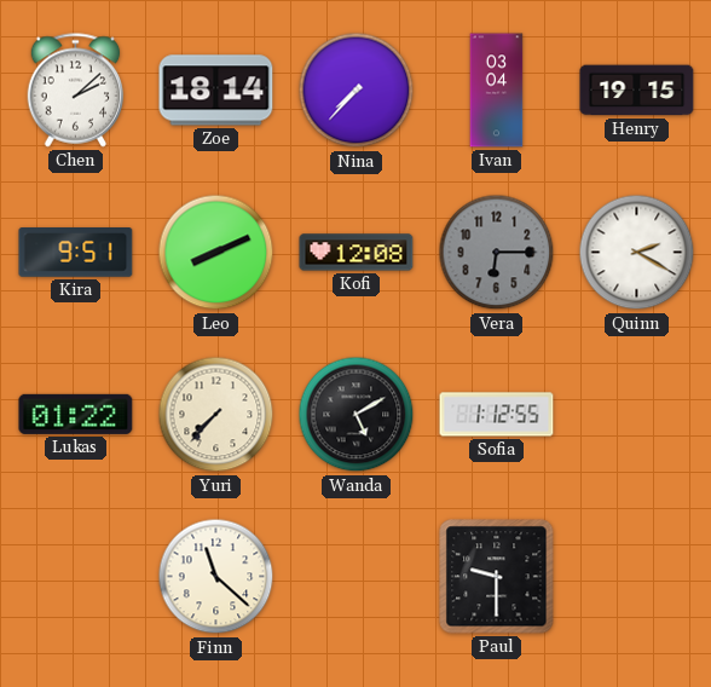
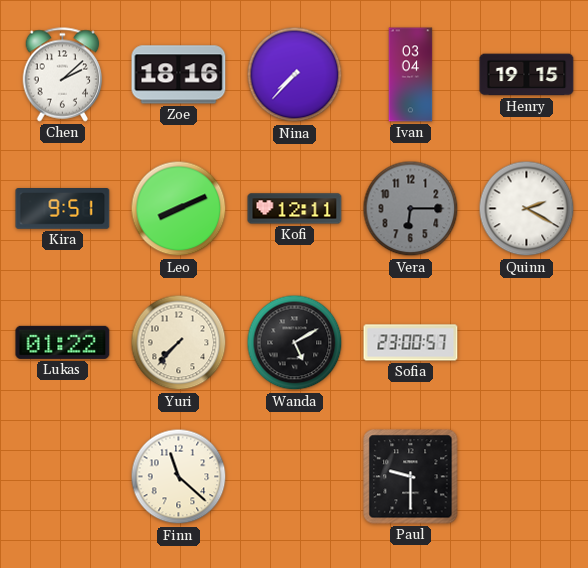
Zoe: 18:14 -> 18:16 (179, 75)
Kofi: 12:08 -> 12:11 (295, 209)
Sofia: 1:12 -> 23:00 (411, 343)
